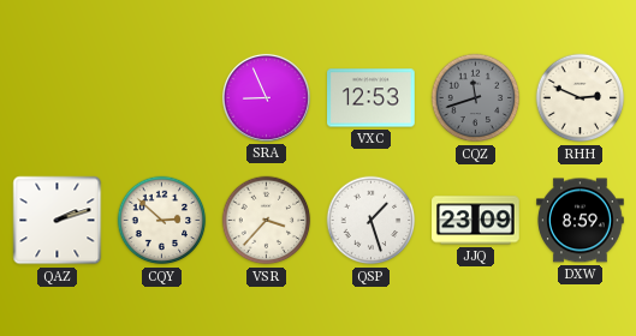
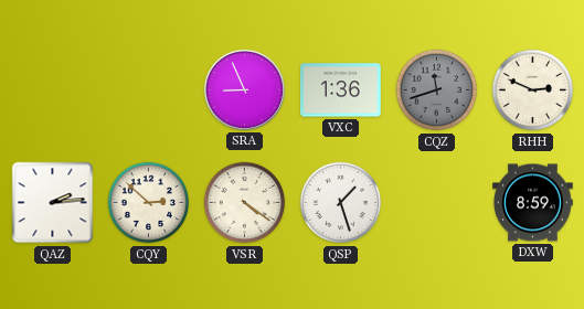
VXC: 12:53 -> 1:36 (341, 90)
QAZ: 2:12 -> 2:14 (53, 203)
VSR: 3:37 -> 4:21 (245, 203)
JJQ: 23:09 -> none (476, 221)
